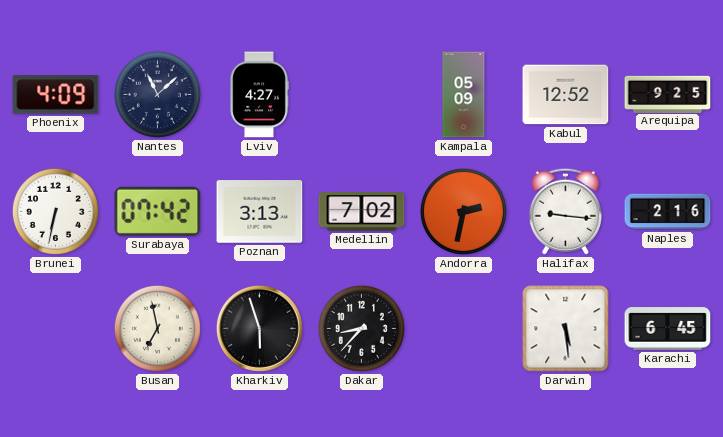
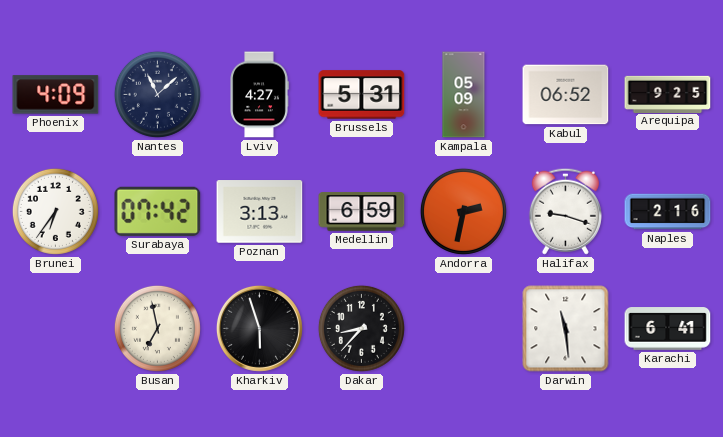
Brussels: none -> 5:31 (362, 95)
Kabul: 12:52 -> 06:52 (566, 95)
Brunei: 6:32 -> 6:36 (55, 211)
Medellin: 7:02 -> 6:59 (362, 212)
Halifax: 9:16 -> 9:18 (565, 211)
Darwin: 5:29 -> 11:29 (566, 329)
Karachi: 6:45 -> 6:41 (668, 329)
